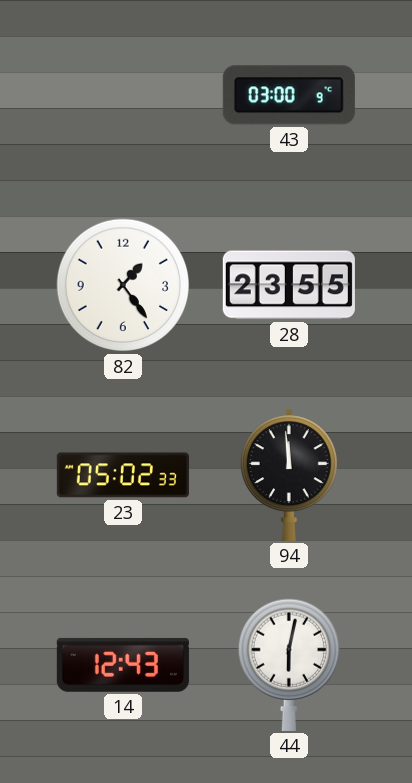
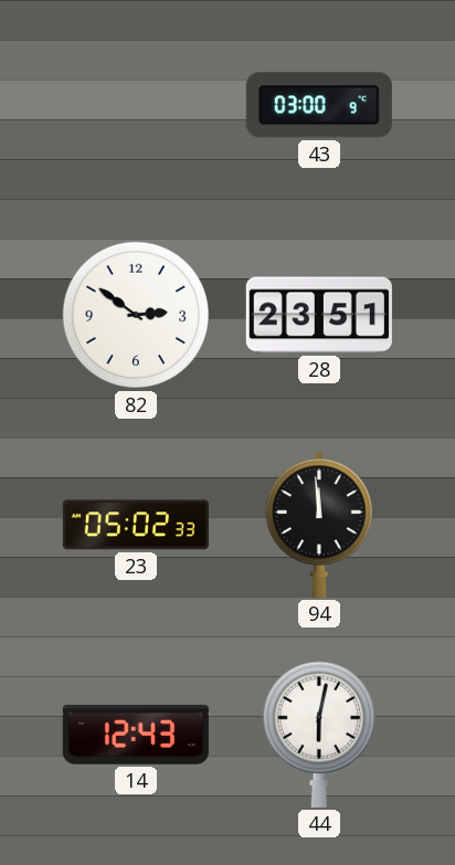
82: 1:24 -> 2:51 (136, 315)
28: 23:55 -> 23:51 (319, 315)
